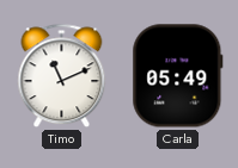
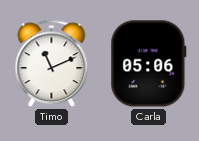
Carla: 05:49 -> 05:06 (149, 64)
